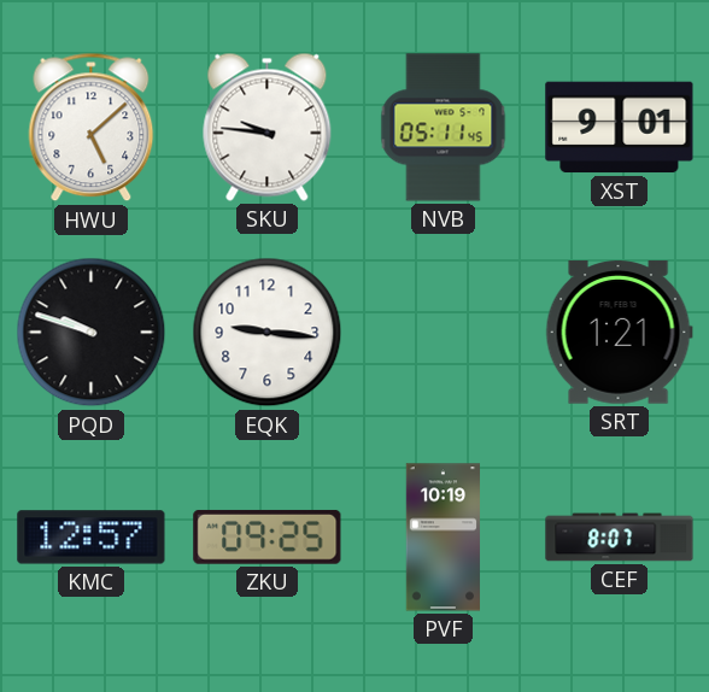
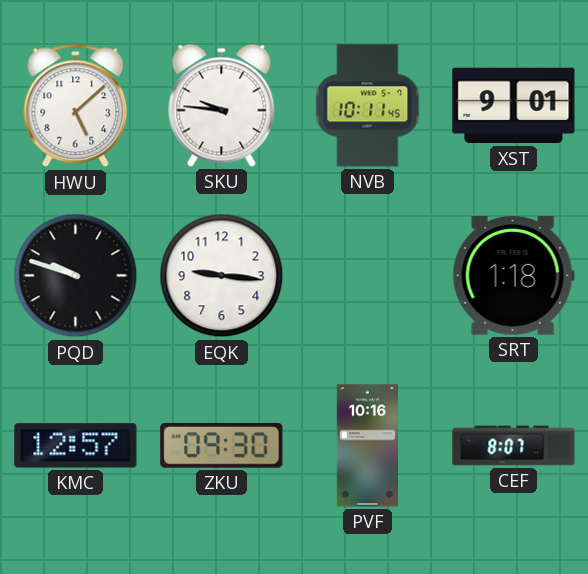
NVB: 05:11 -> 10:11 (368, 106)
SRT: 1:21 -> 1:18 (513, 276)
ZKU: 09:25 -> 09:30 (222, 445)
PVF: 10:19 -> 10:16 (367, 446)
